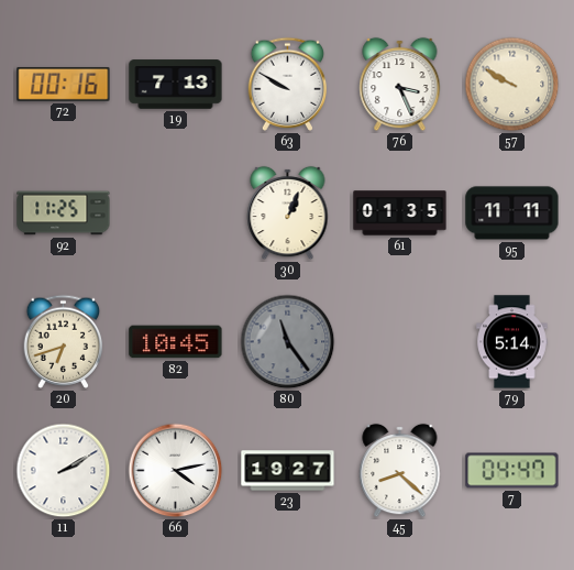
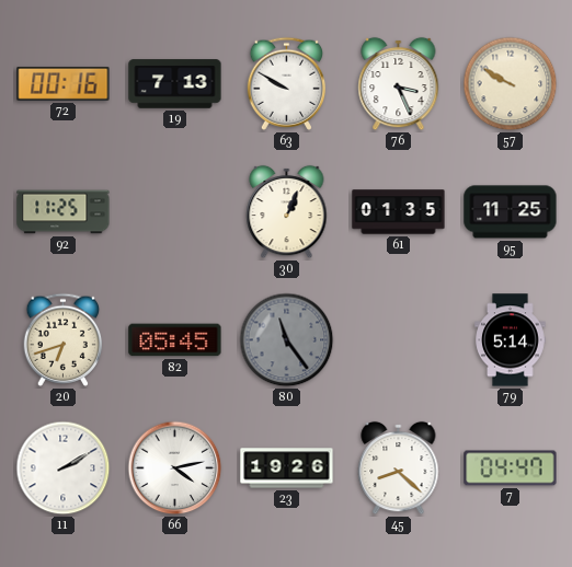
95: 11:11 -> 11:25 (511, 212)
82: 10:45 -> 05:45 (175, 340)
23: 19:27 -> 19:26 (287, 468)
